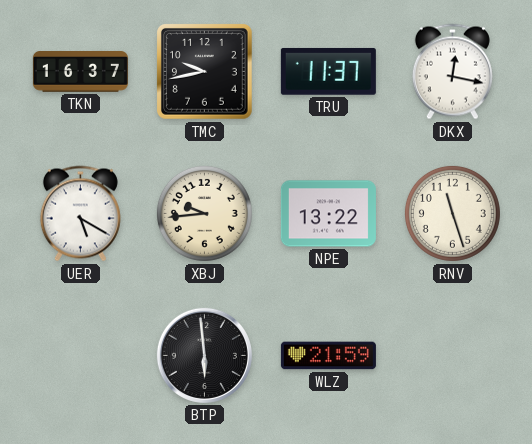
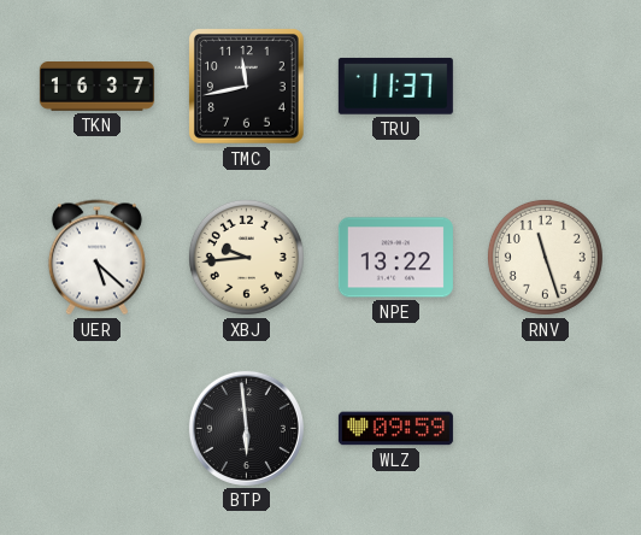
TMC: 9:43 -> 11:43 (247, 87)
DKX: 12:17 -> none (452, 72)
UER: 5:20 -> 5:22 (96, 258)
WLZ: 21:59 -> 09:59 (395, 429)
